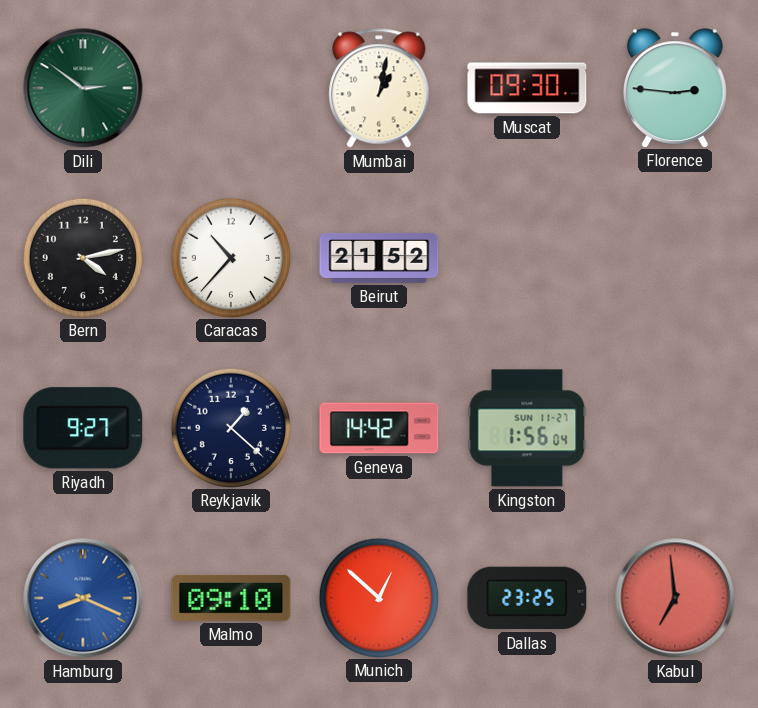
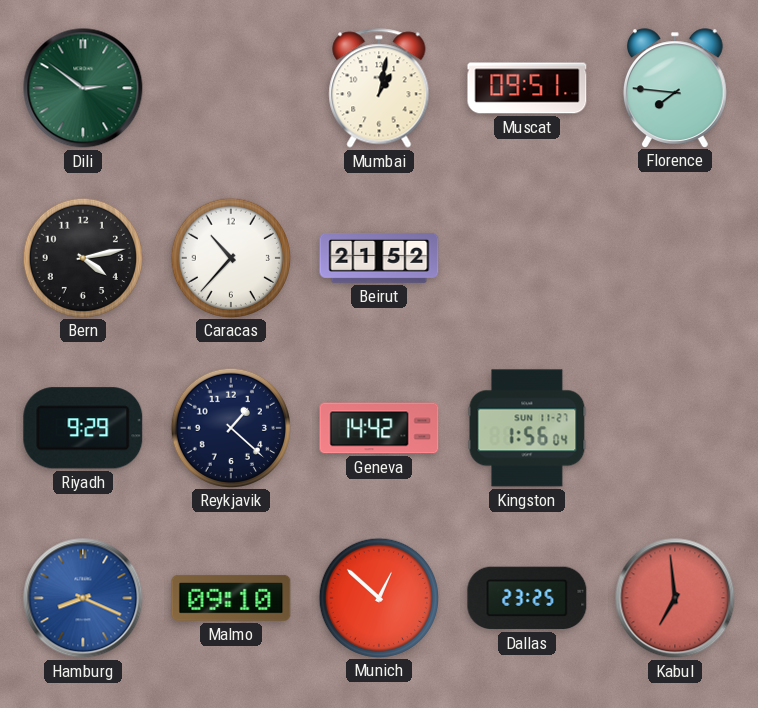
Muscat: 09:30 -> 09:51 (527, 88)
Florence: 2:46 -> 7:46 (675, 88)
Riyadh: 9:27 -> 9:29 (83, 428)
